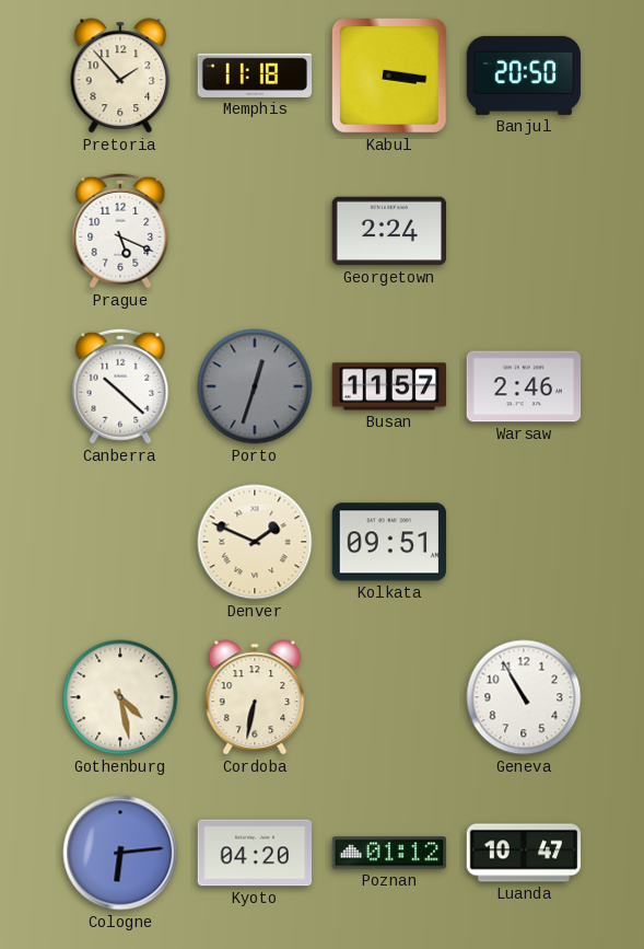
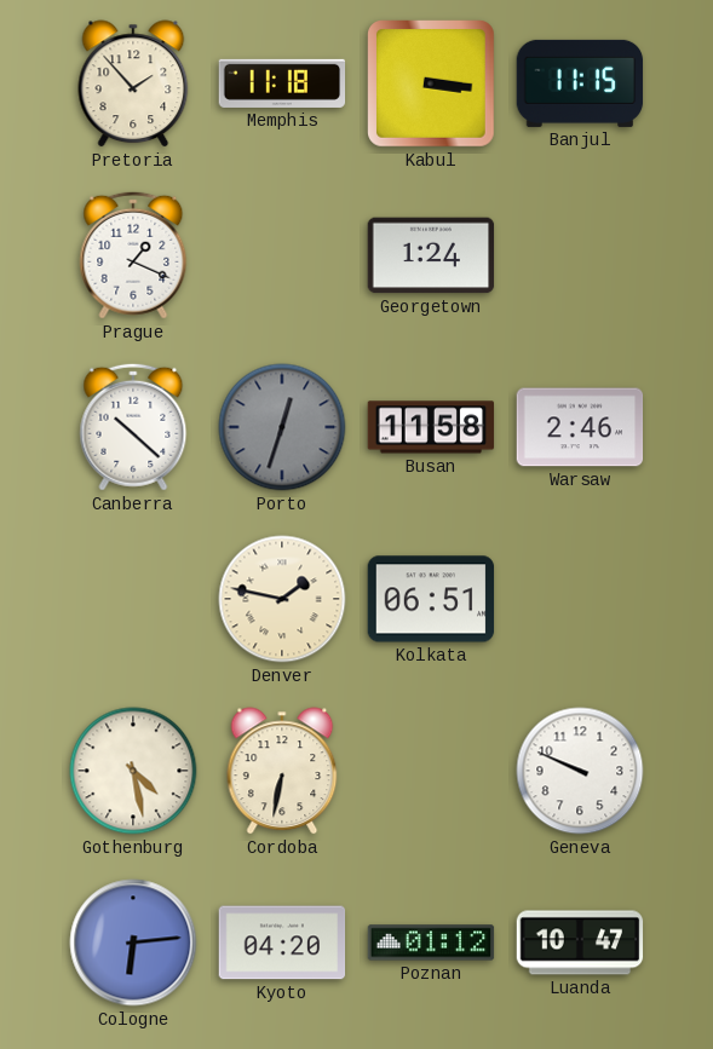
Banjul: 20:50 -> 11:15 (580, 83)
Prague: 5:19 -> 1:19 (133, 255)
Georgetown: 2:24 -> 1:24 (431, 255)
Busan: 11:57 -> 11:58 (431, 427)
Denver: 1:49 -> 1:47 (282, 599)
Kolkata: 09:51 -> 06:51 (431, 599)
Geneva: 10:55 -> 9:49 (580, 771)
